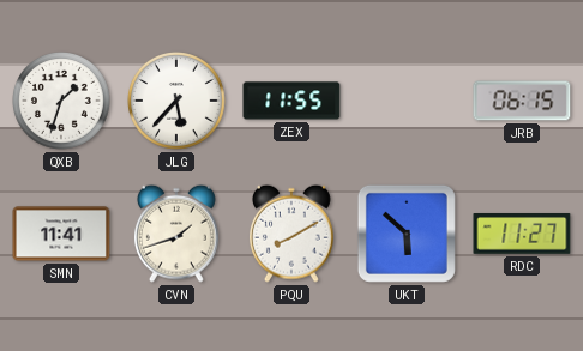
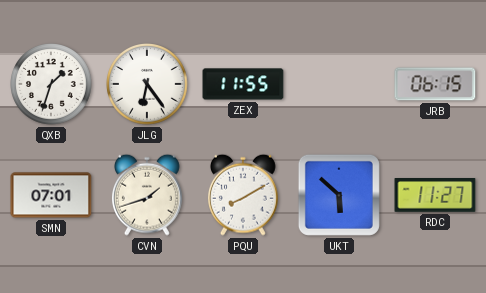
JLG: 5:37 -> 6:24 (148, 85)
SMN: 11:41 -> 07:01 (51, 195)
